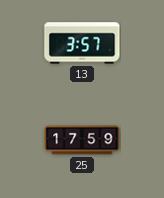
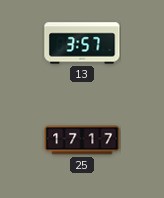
25: 17:59 -> 17:17 (82, 140)
